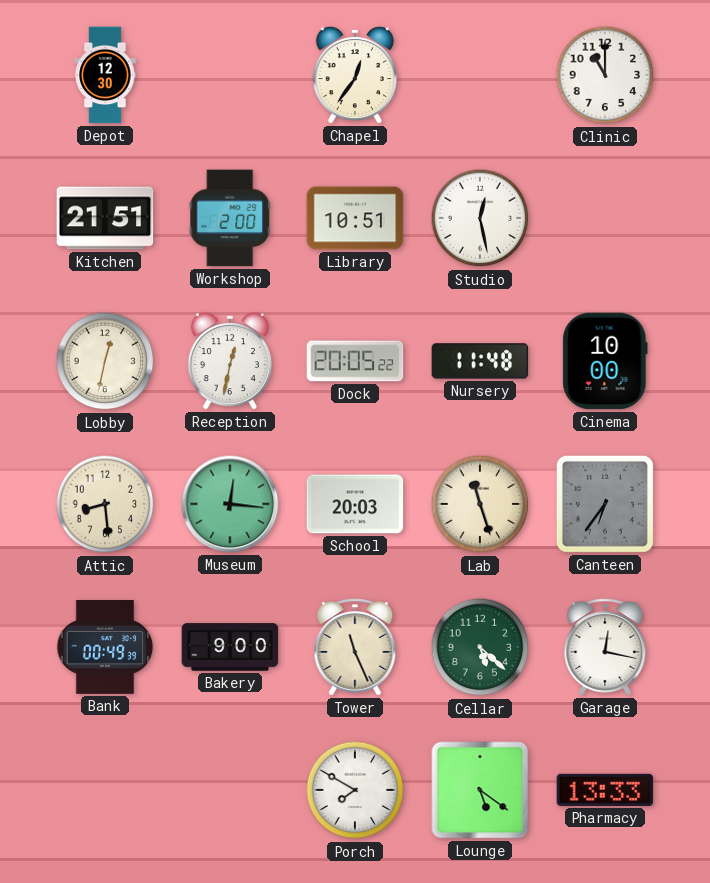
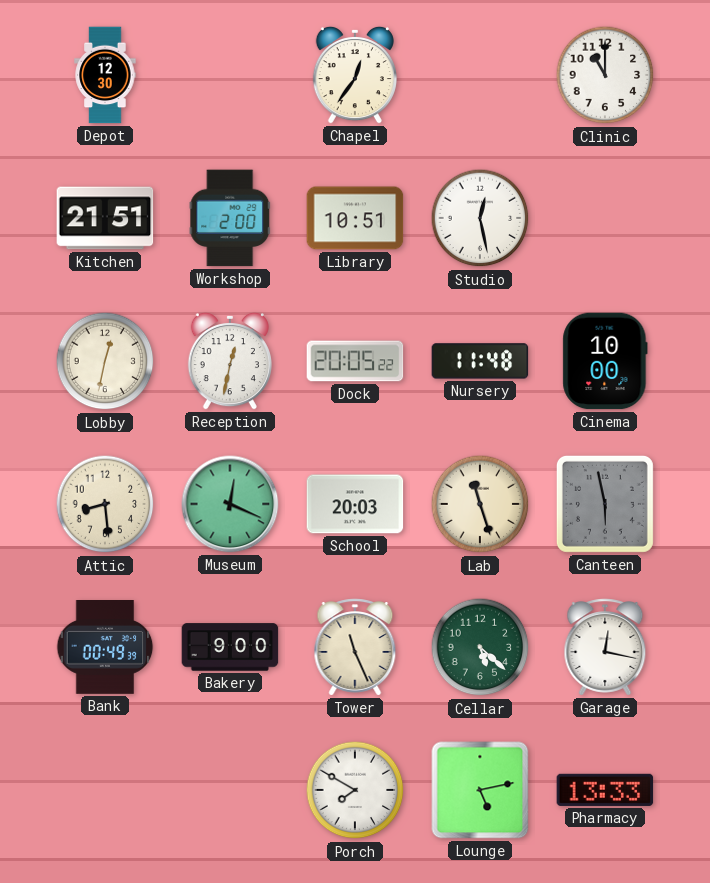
Museum: 12:16 -> 12:19 (230, 504)
Canteen: 6:36 -> 5:58 (605, 504)
Lounge: 5:21 -> 5:13 (480, 790)
